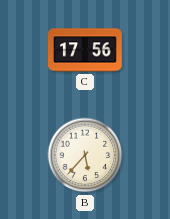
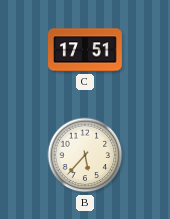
C: 17:56 -> 17:51 (86, 50)
